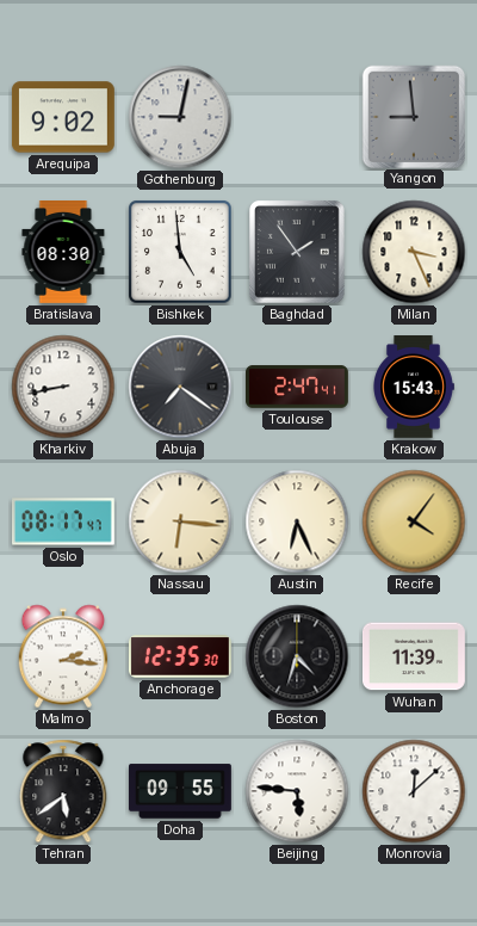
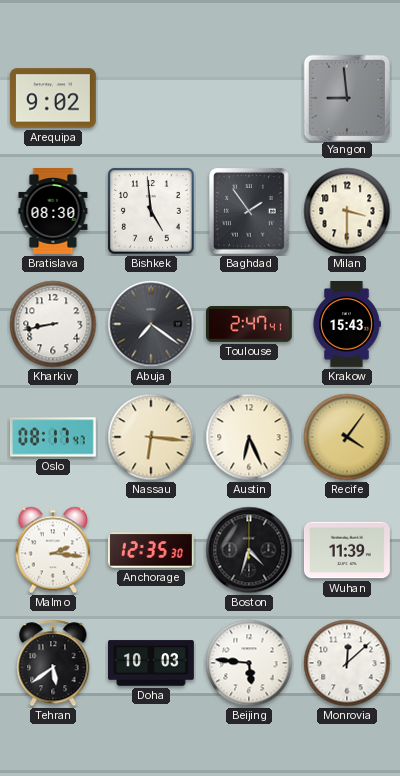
Gothenburg: 9:02 -> none (180, 117)
Milan: 3:26 -> 3:30 (347, 211)
Doha: 09:55 -> 10:03 (152, 663)
